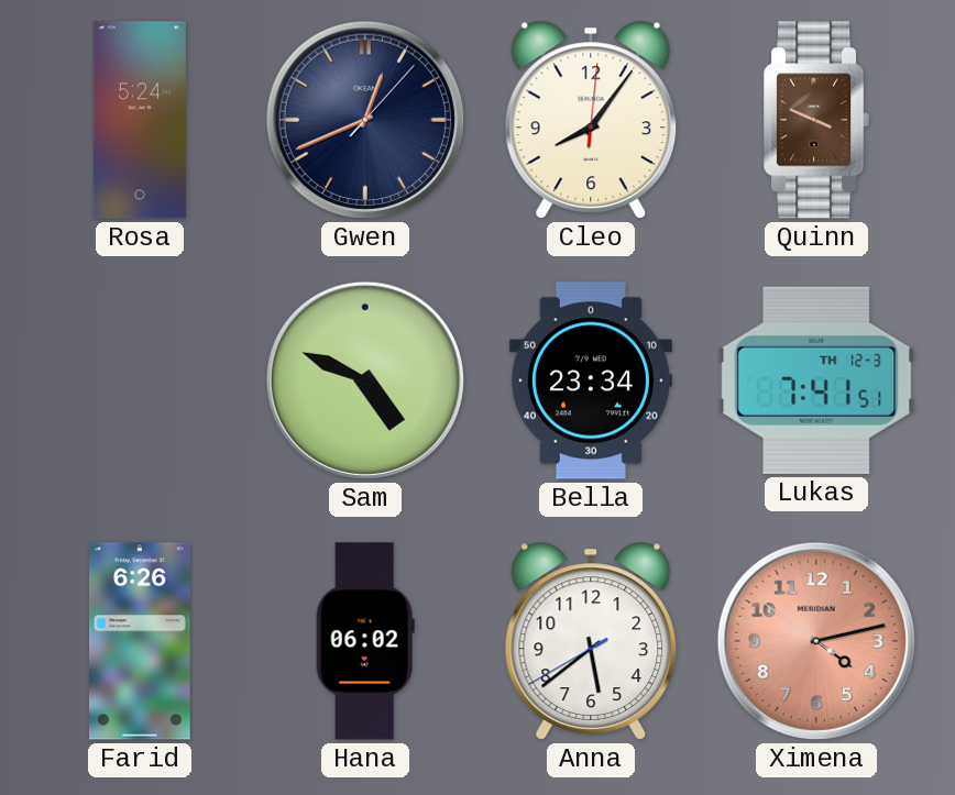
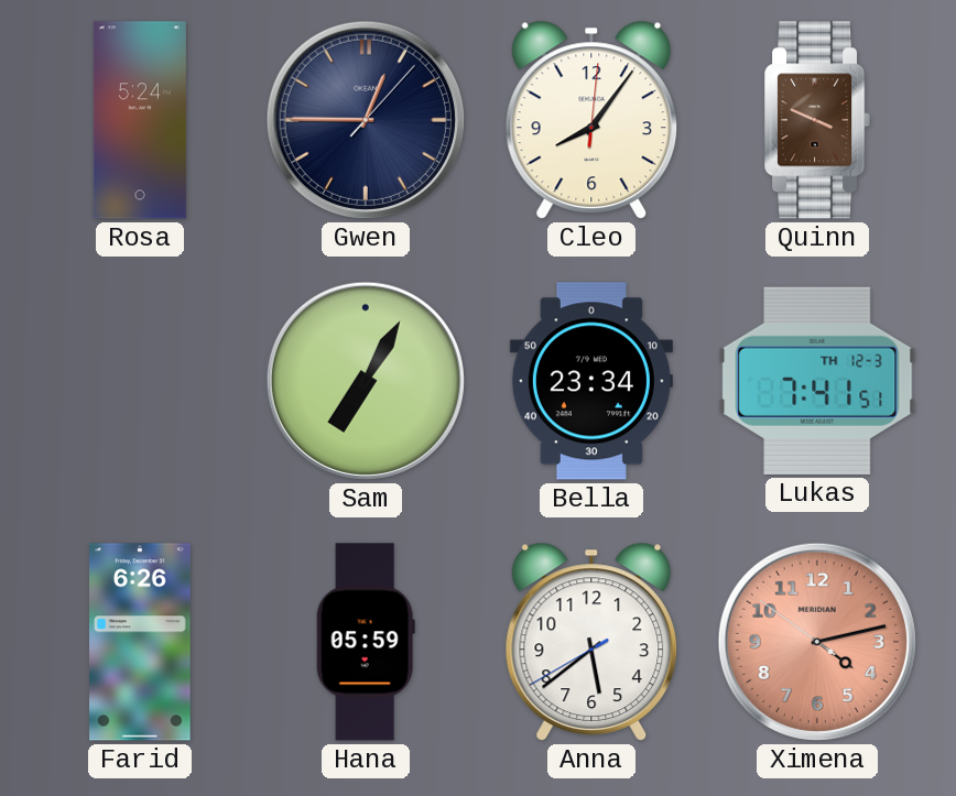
Gwen: 12:41 -> 12:45 (366, 120)
Sam: 4:49 -> 7:05 (366, 381)
Hana: 06:02 -> 05:59 (366, 642)
